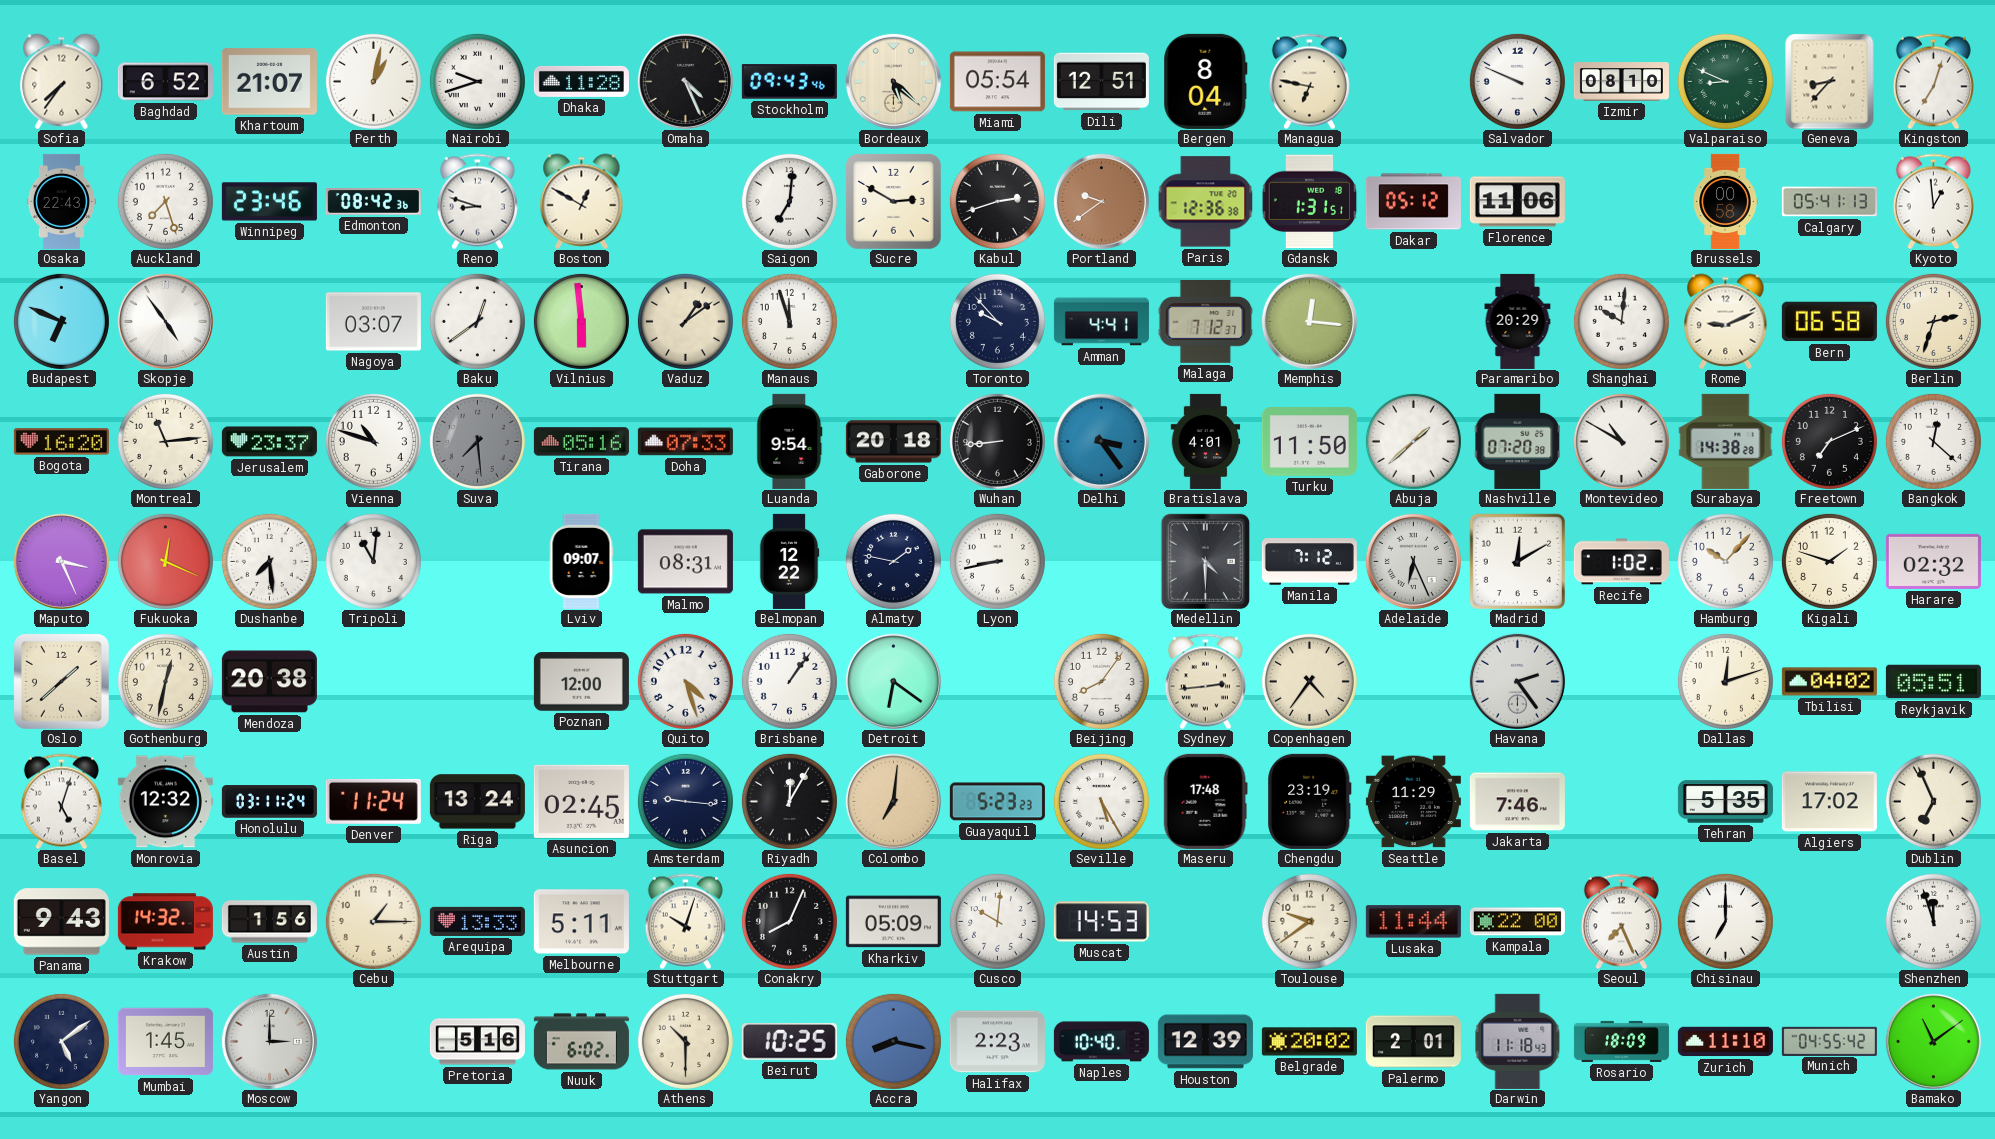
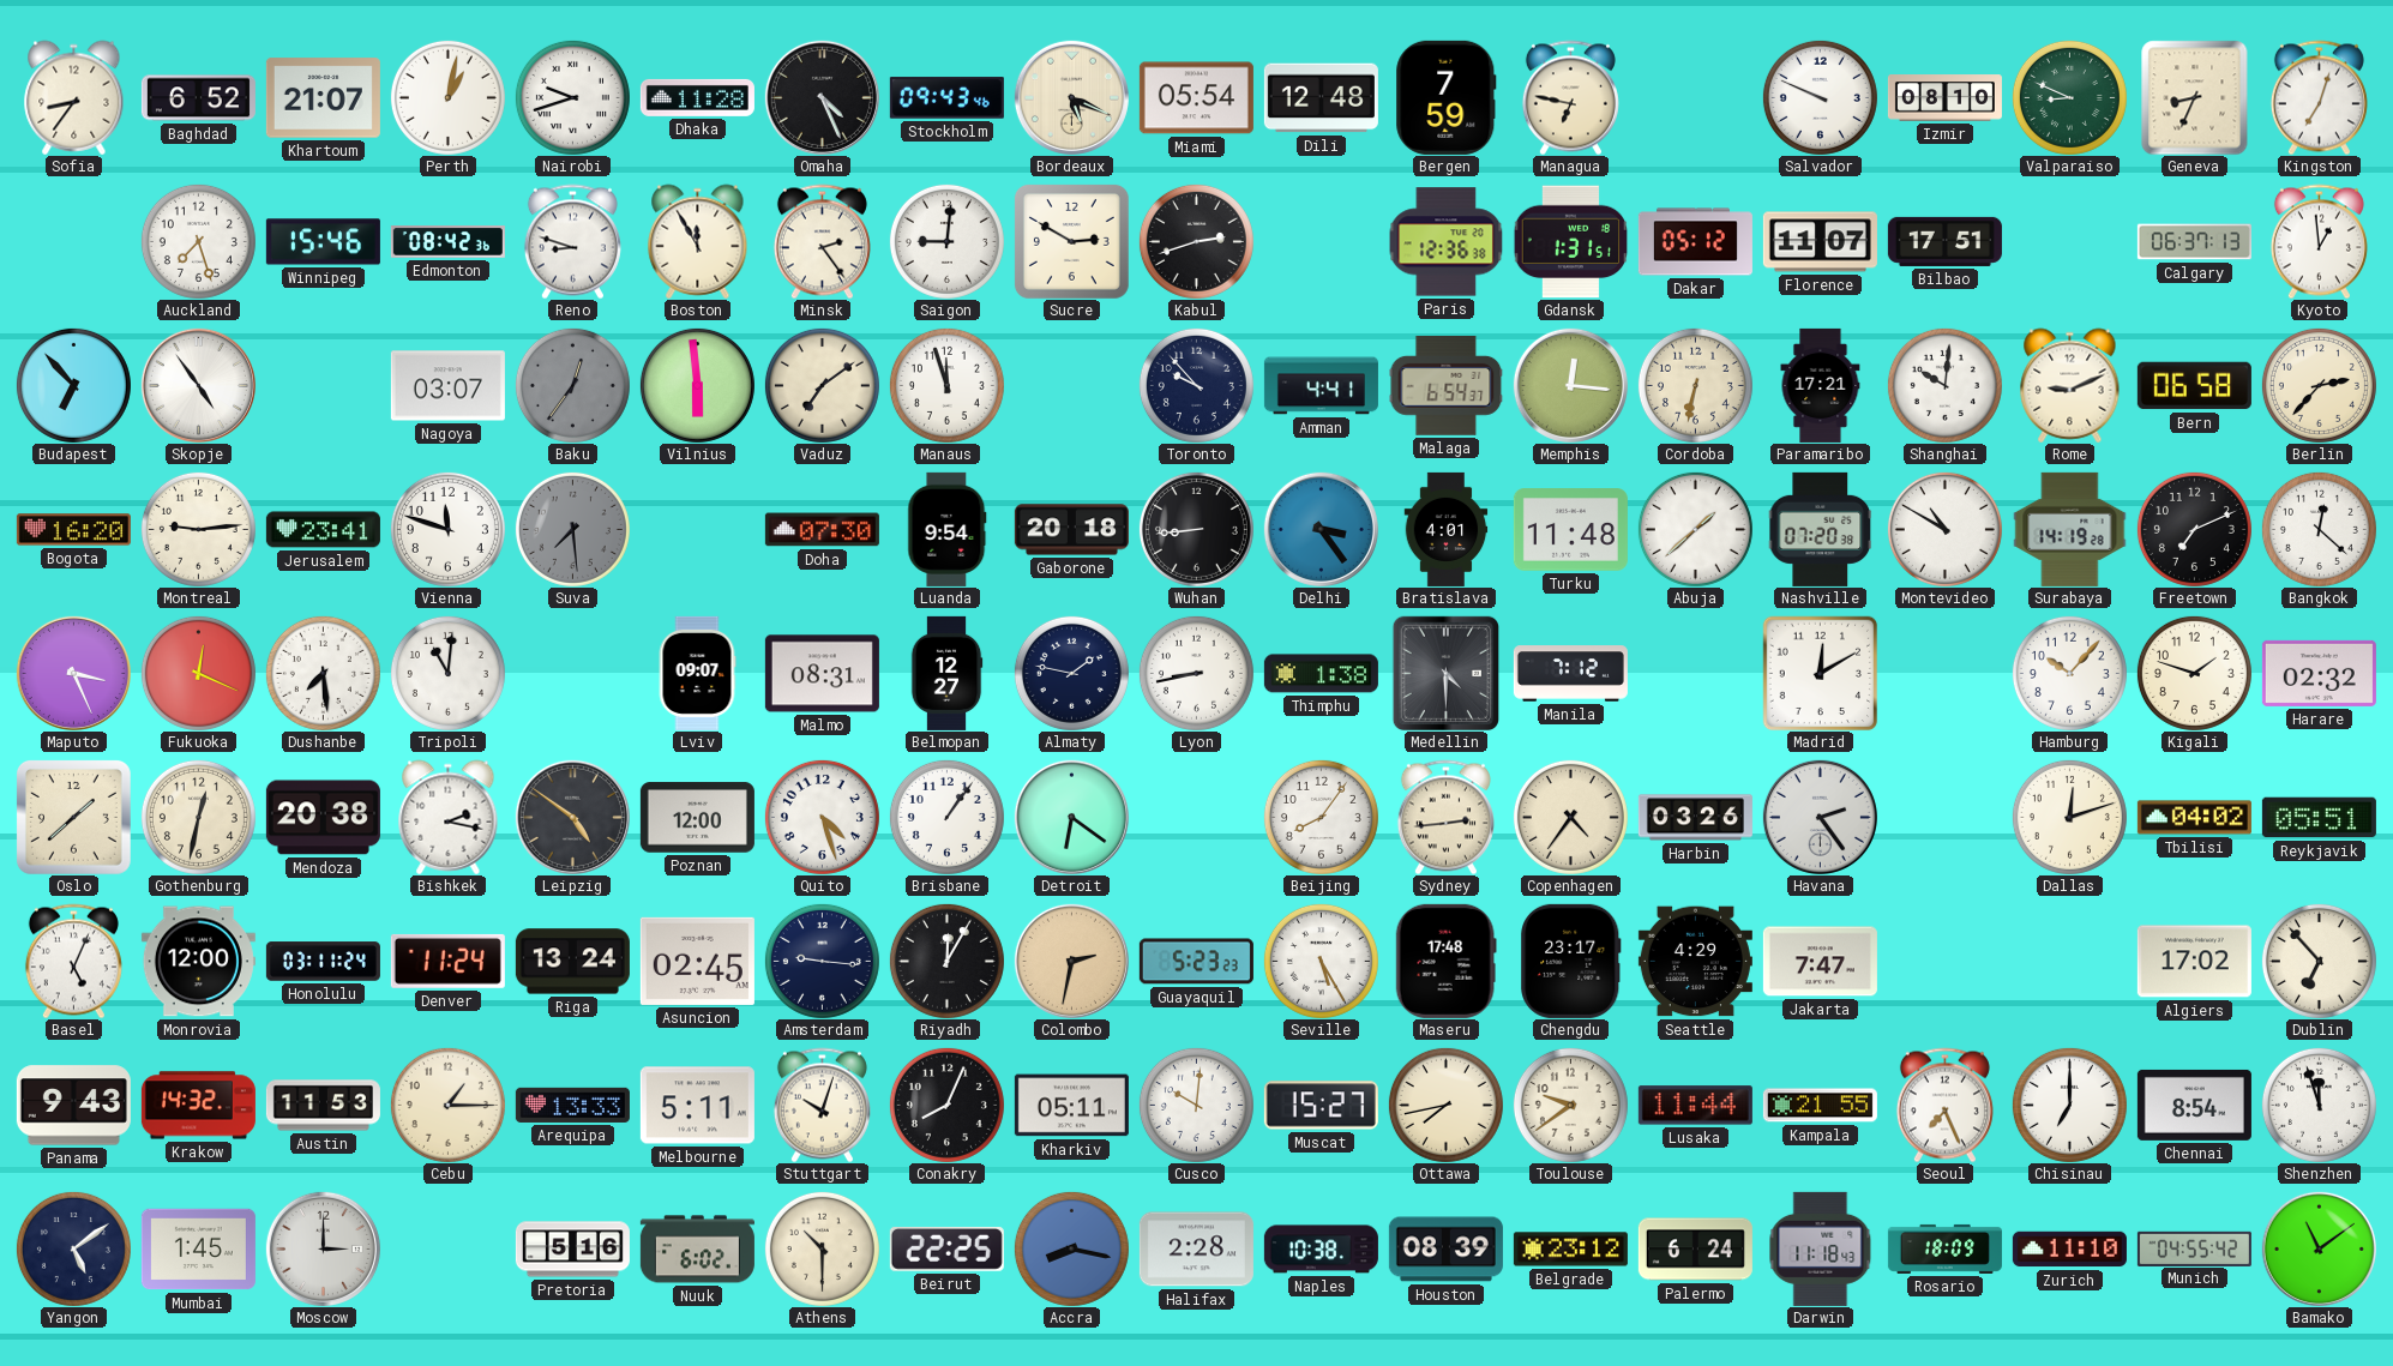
Sofia: 7:36 -> 8:36 (74, 97)
Bordeaux: 5:22 -> 5:19 (1071, 97)
Dili: 12:51 -> 12:48 (1321, 98)
Bergen: 8:04 -> 7:59 (1447, 97)
Geneva: 8:37 -> 8:34 (2195, 97)
Osaka: 22:43 -> none (61, 201)
Winnipeg: 23:46 -> 15:46 (323, 242)
Boston: 12:50 -> 11:55 (698, 241)
Minsk: none -> 2:24 (822, 241)
Saigon: 7:01 -> 9:01 (946, 241)
Portland: 9:39 -> none (1101, 201)
Florence: 11:06 -> 11:07 (1820, 242)
Bilbao: none -> 17:51 (1944, 241)
Brussels: 00:58 -> none (1725, 201)
Calgary: 05:41 -> 06:37 (2194, 242)
Budapest: 6:49 -> 6:53 (73, 385)
Baku: 12:39 -> 12:36 (572, 385)
Baku dial: white -> grey (572, 385)
Vaduz: 1:09 -> 7:09 (822, 385)
Malaga: 7:12 -> 6:54 (1445, 386)
Cordoba: none -> 6:32 (1695, 385)
Paramaribo: 20:29 -> 17:21 (1821, 385)
Berlin: 2:33 -> 2:37 (2319, 385)
Montreal: 11:14 -> 9:14 (198, 529)
Jerusalem: 23:37 -> 23:41 (323, 530)
Vienna: 10:48 -> 11:48 (447, 529)
Tirana: 05:16 -> none (581, 442)
Doha: 07:33 -> 07:30 (822, 530)
Turku: 11:50 -> 11:48 (1570, 530)
Surabaya: 14:38 -> 14:19 (2070, 529)
Belmopan: 12:22 -> 12:27 (946, 673)
Thimphu: none -> 1:38 (1321, 674)
Adelaide: 6:26 -> none (1413, 561)
Recife: 1:02 -> none (1621, 562)
Bishkek: none -> 2:17 (449, 817)
Leipzig: none -> 4:51 (572, 817)
Harbin: none -> 03:26 (1695, 818)
Basel: 5:03 -> 5:04 (73, 961)
Monrovia: 12:32 -> 12:00 (198, 962)
Colombo: 7:01 -> 2:32 (1071, 961)
Chengdu: 23:19 -> 23:17 (1571, 961)
Seattle: 11:29 -> 4:29 (1695, 962)
Jakarta: 7:46 -> 7:47 (1820, 962)
Tehran: 5:35 -> none (1725, 802)
Dublin: 6:56 -> 6:53 (2319, 961)
Austin: 1:56 -> 11:53 (323, 1106)
Kharkiv: 05:09 -> 05:11 (1071, 1106)
Muscat: 14:53 -> 15:27 (1321, 1106)
Ottawa: none -> 7:43 (1445, 1105)
Kampala: 22:00 -> 21:55 (1820, 1106)
Chennai: none -> 8:54 (2194, 1105)
Beirut: 10:25 -> 22:25 (946, 1248)
Halifax: 2:23 -> 2:28 (1196, 1250)
Naples: 10:40 -> 10:38 (1321, 1250)
Houston: 12:39 -> 08:39 (1445, 1250)
Belgrade: 20:02 -> 23:12 (1570, 1250)
Palermo: 2:01 -> 6:24 (1695, 1250)
